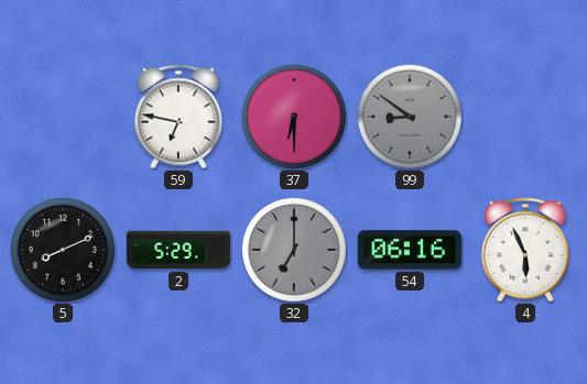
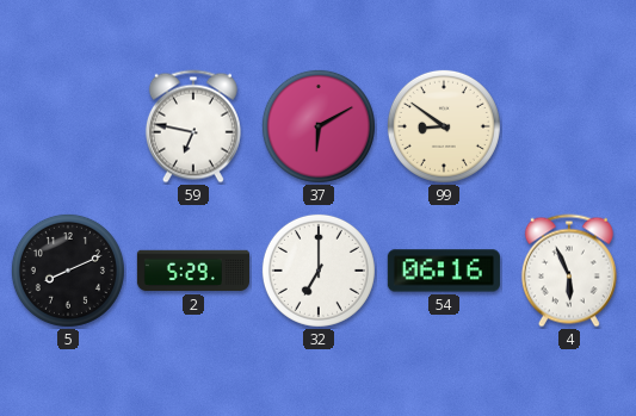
37: 6:30 -> 6:10 (319, 126)
99 dial: grey -> cream (444, 126)
32 dial: grey -> white (319, 271)
